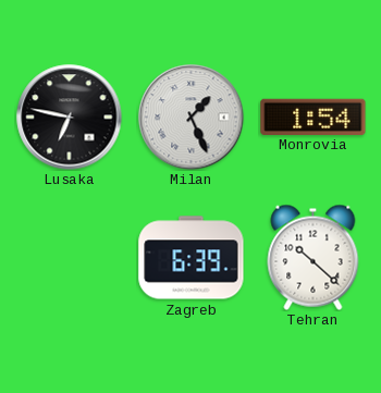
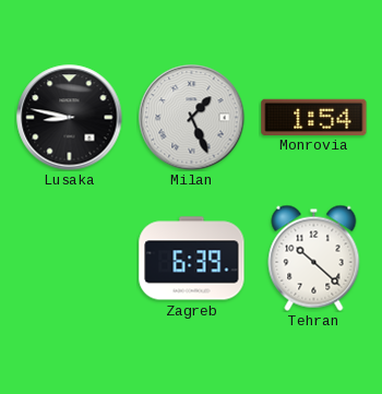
Lusaka: 6:47 -> 8:47 (70, 118)
